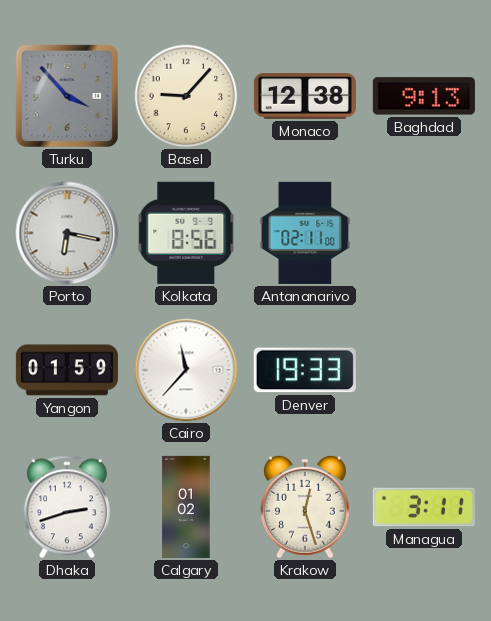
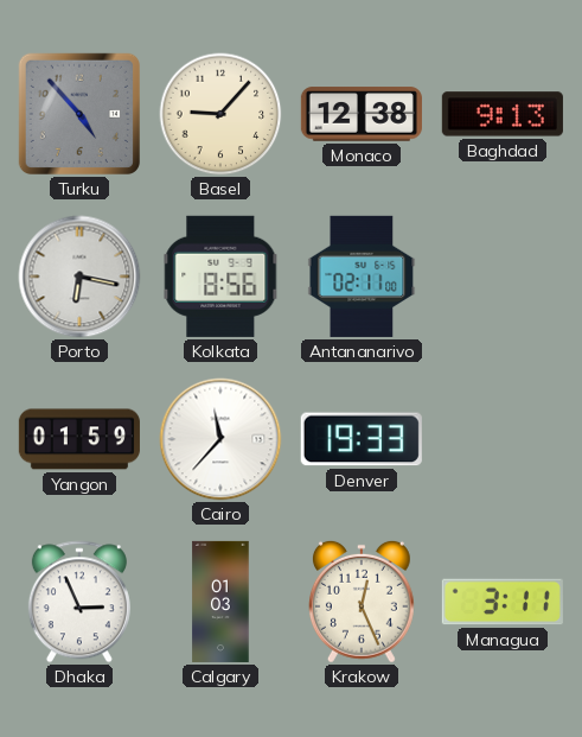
Turku: 3:53 -> 4:53 (79, 114)
Dhaka: 2:42 -> 2:56 (79, 602)
Calgary: 01:02 -> 01:03 (220, 602)
Krakow: 12:27 -> 12:26 (362, 602)
